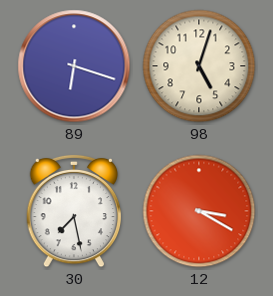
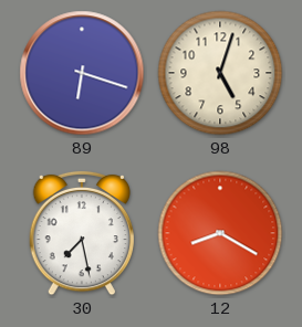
12: 3:20 -> 8:20 (220, 233)
